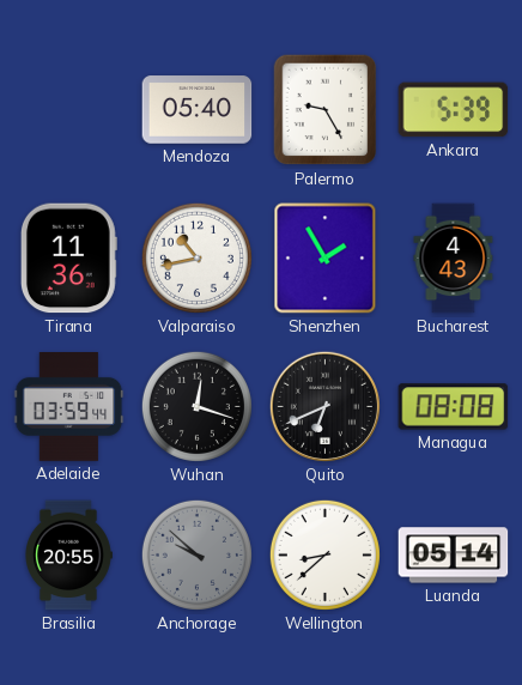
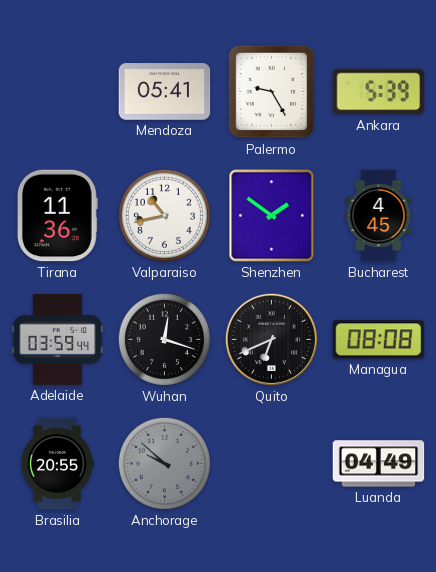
Mendoza: 05:40 -> 05:41 (165, 92)
Shenzhen: 1:55 -> 1:51 (272, 216)
Bucharest: 4:43 -> 4:45 (379, 216)
Wellington: 8:38 -> none (324, 554)
Luanda: 05:14 -> 04:49 (379, 464)
